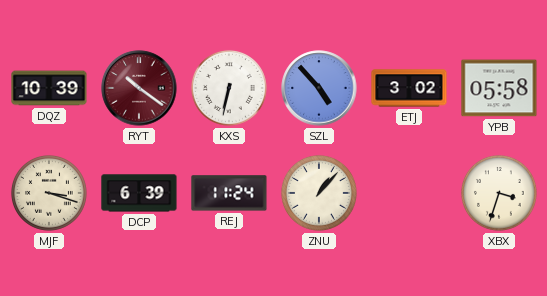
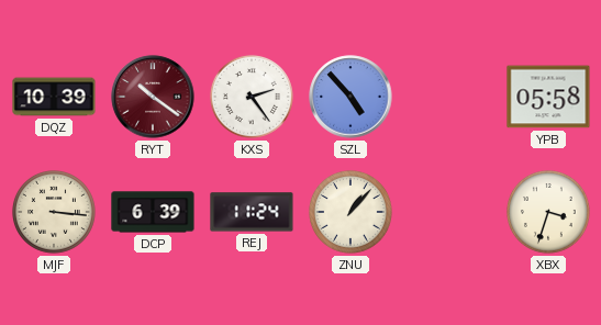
KXS: 6:32 -> 2:24 (252, 97)
ETJ: 3:02 -> none (409, 88)
MJF: 3:18 -> 3:16 (54, 212)
